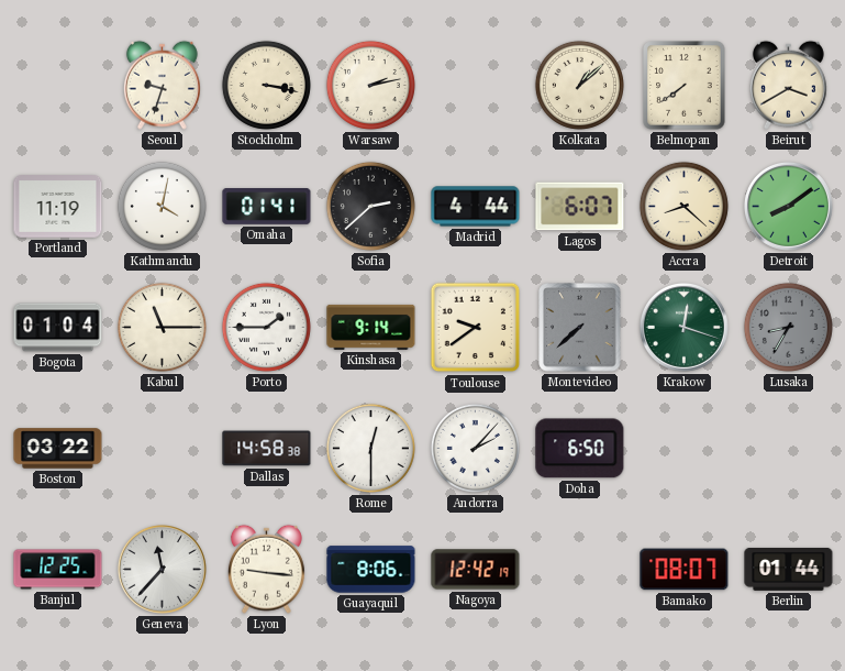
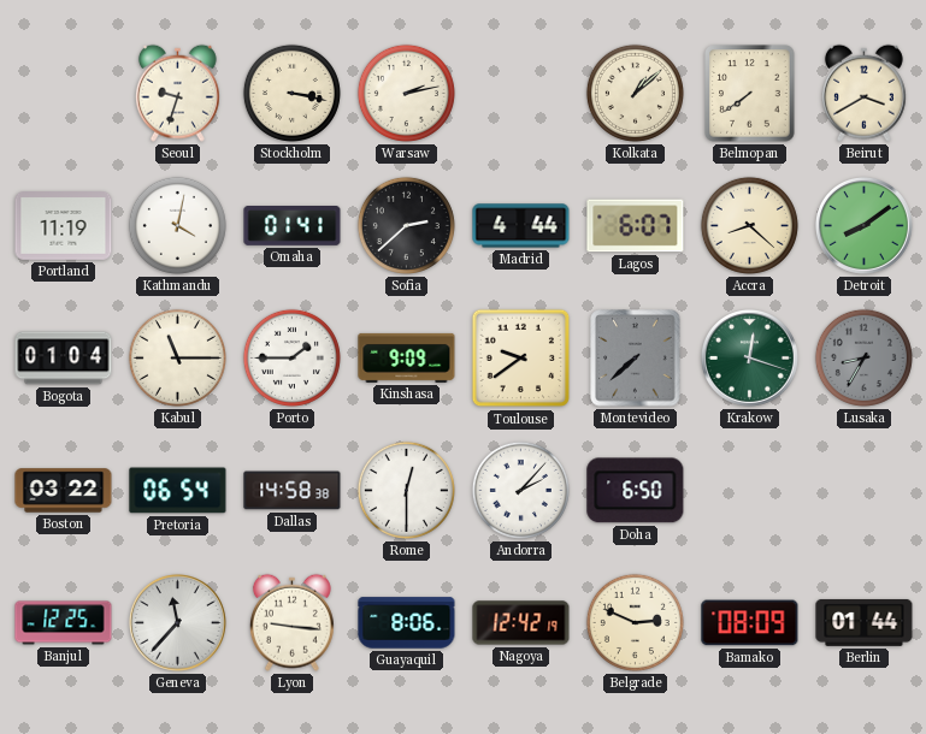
Kinshasa: 9:14 -> 9:09 (407, 357)
Pretoria: none -> 06:54 (178, 491)
Belgrade: none -> 2:49 (635, 622)
Bamako: 08:07 -> 08:09 (750, 623)
